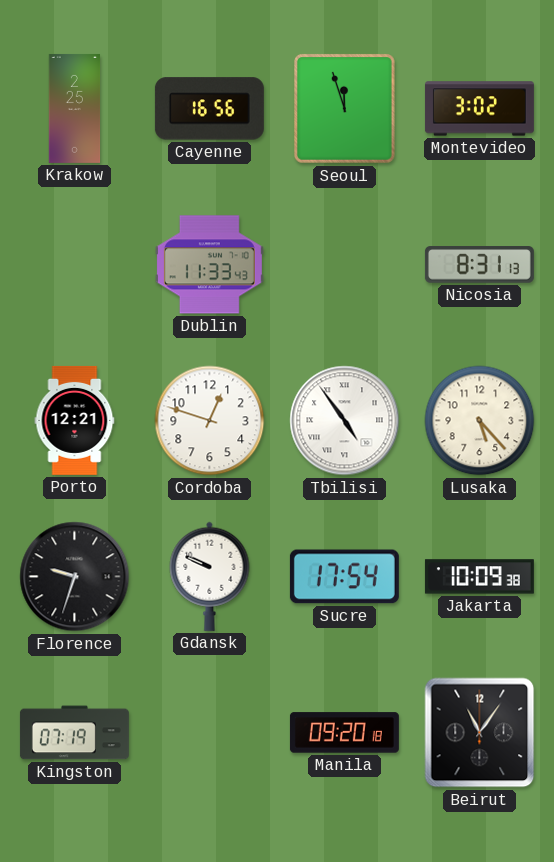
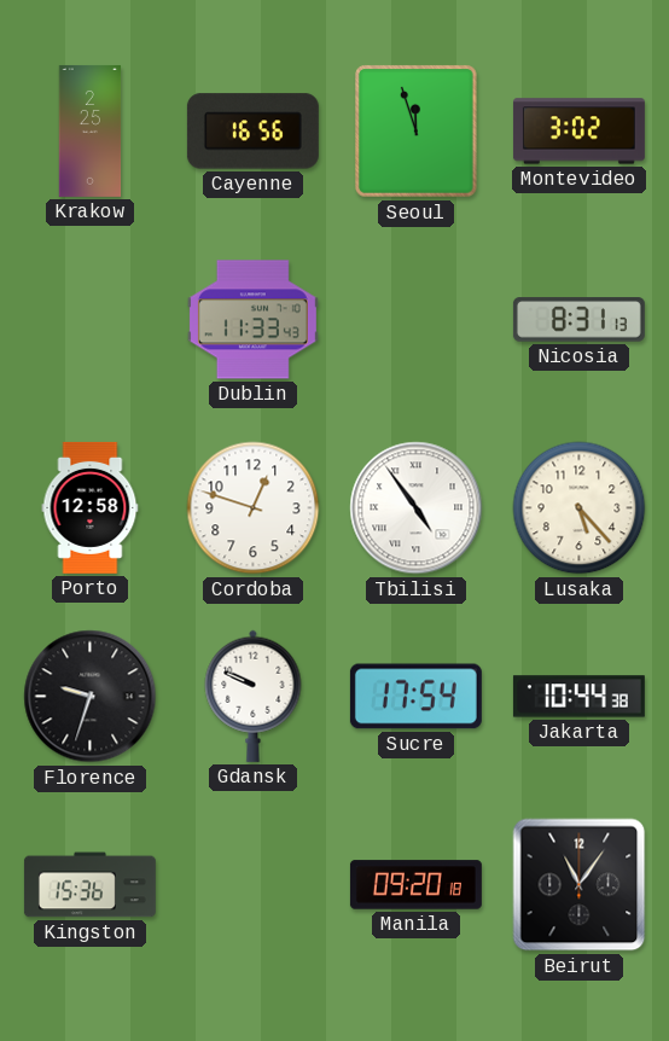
Porto: 12:21 -> 12:58 (91, 507)
Jakarta: 10:09 -> 10:44 (578, 697)
Kingston: 07:19 -> 15:36 (89, 885)
